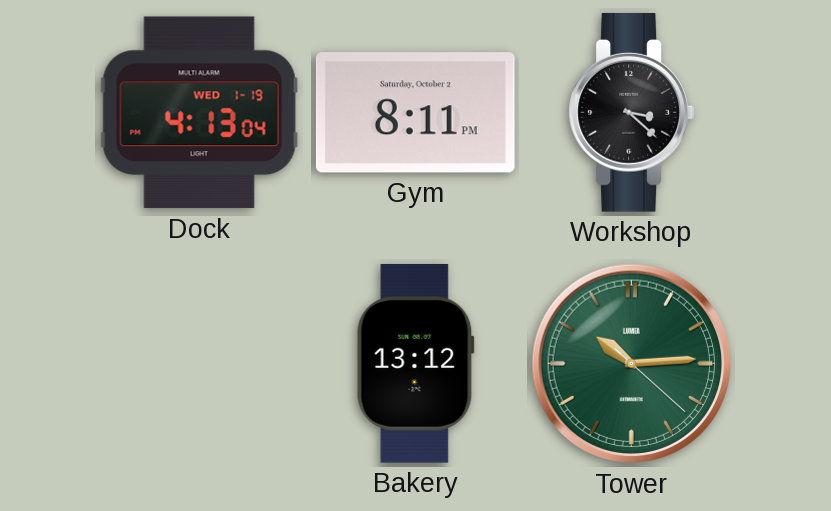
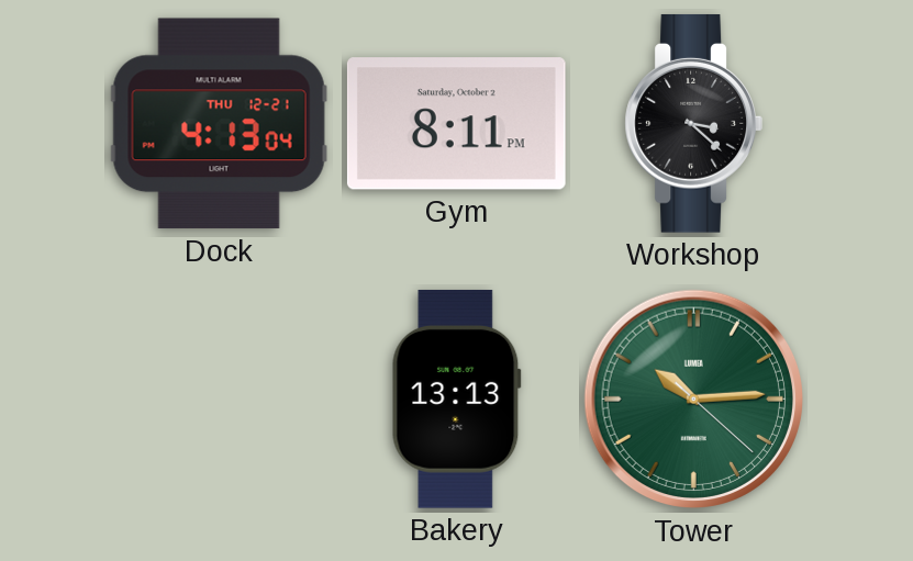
Dock date: WED 1-19 -> THU 12-21 (219, 124)
Bakery: 13:12 -> 13:13 (456, 399)
